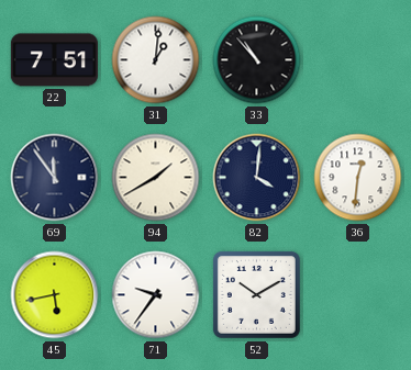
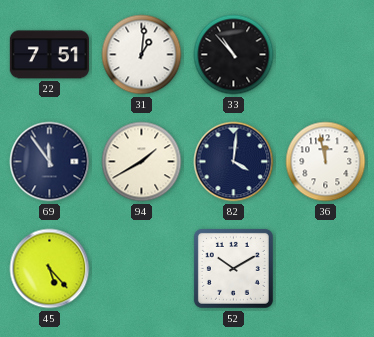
36: 12:31 -> 11:58 (326, 162)
45: 5:43 -> 5:23 (50, 269)
71: 9:36 -> none (156, 295)
